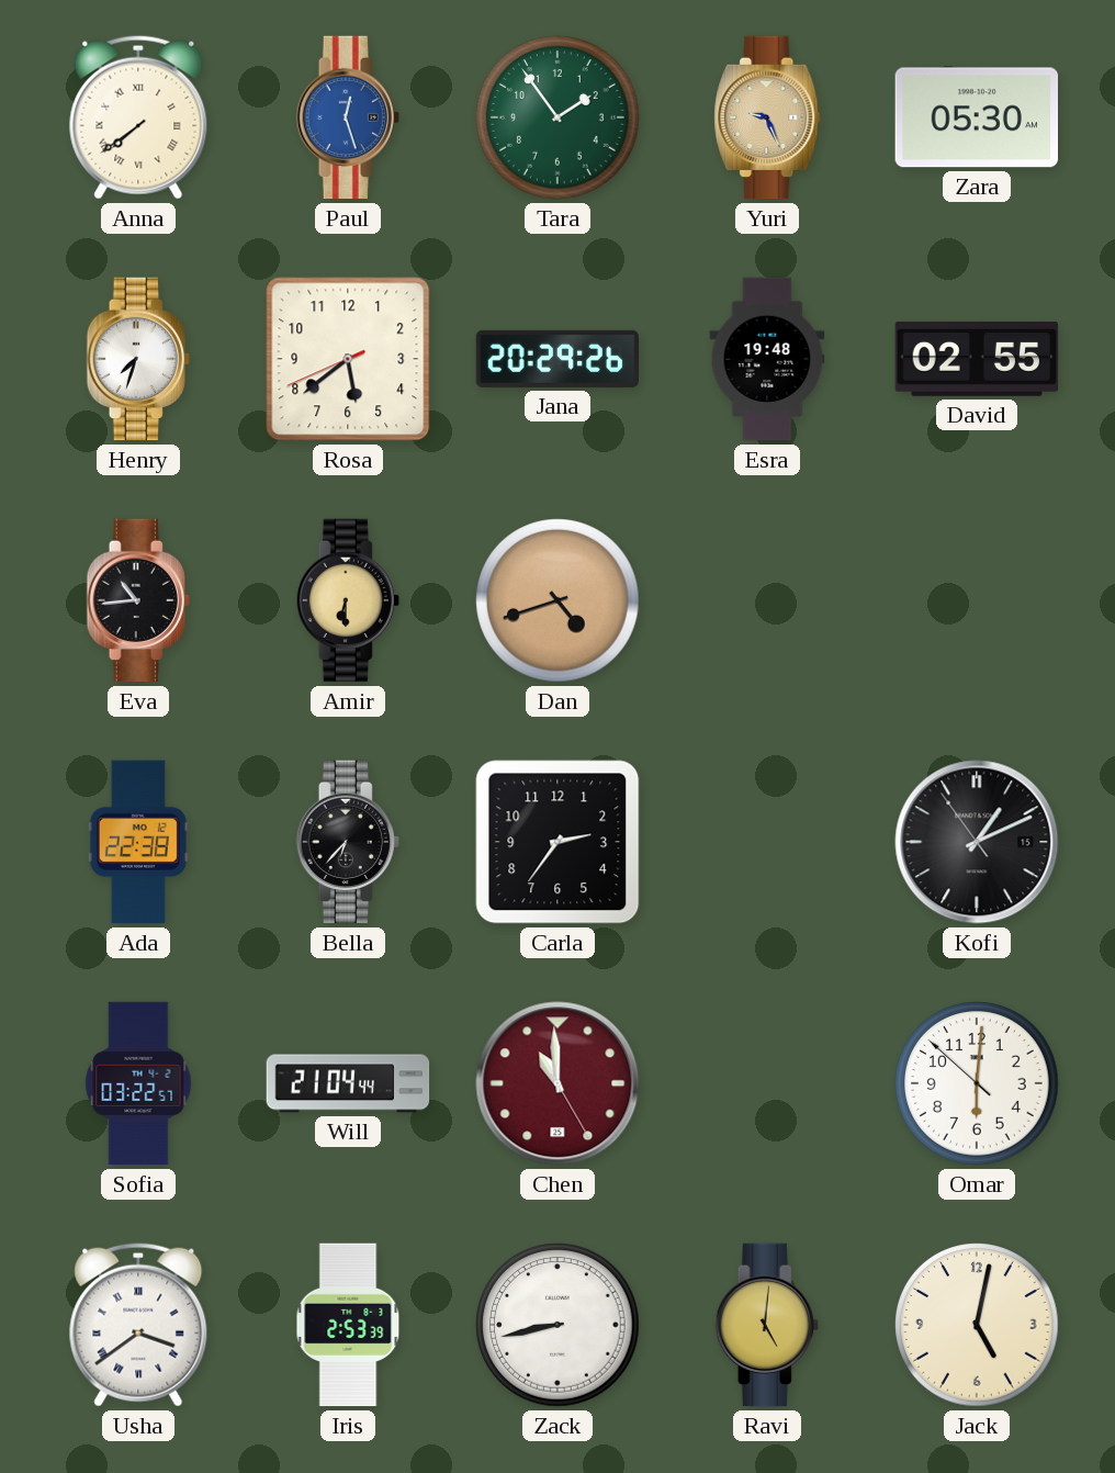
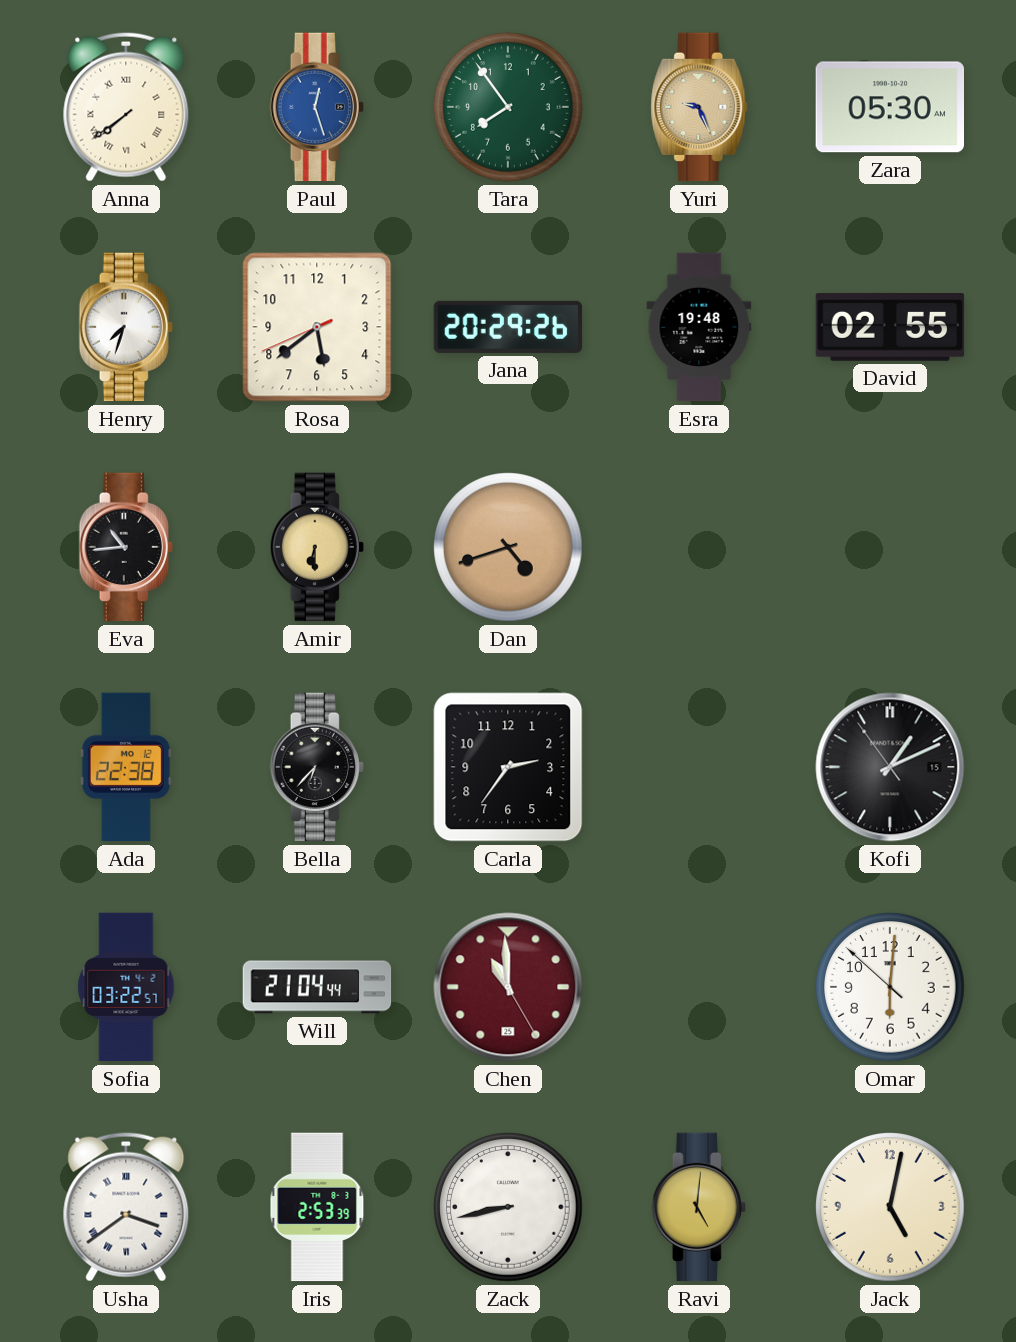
Tara: 1:54 -> 7:54 (508, 107)
